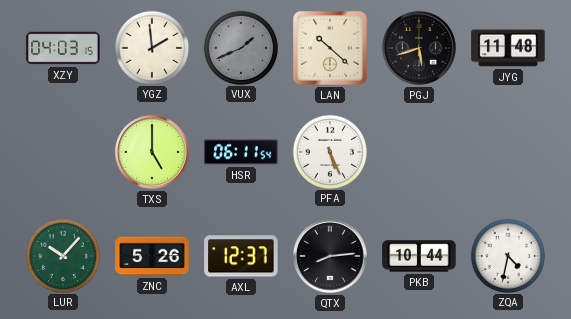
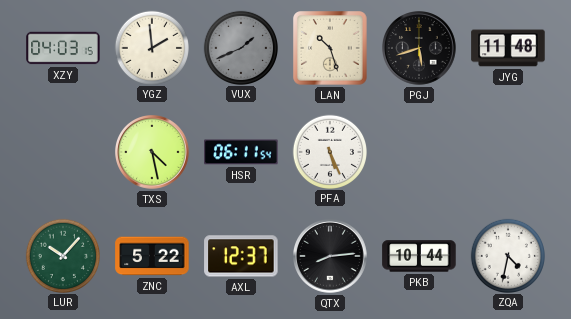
LAN: 10:22 -> 10:27 (330, 48)
TXS: 5:00 -> 4:28 (153, 153)
ZNC: 5:26 -> 5:22 (152, 256)
